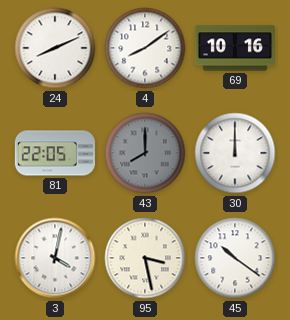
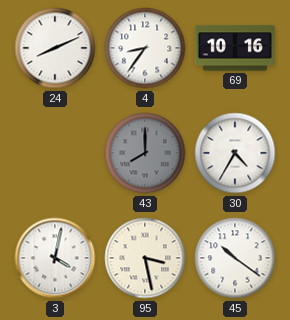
4: 8:09 -> 8:36 (145, 48)
81: 22:05 -> none (55, 153)
30: 12:00 -> 4:35 (235, 153)
